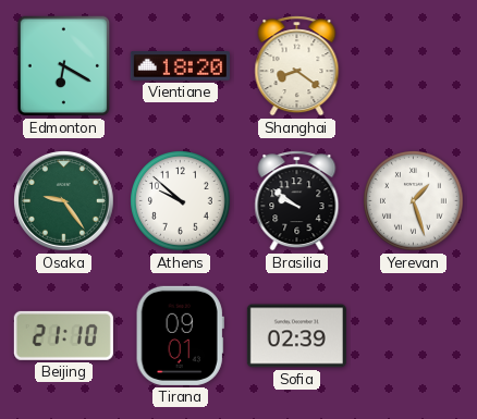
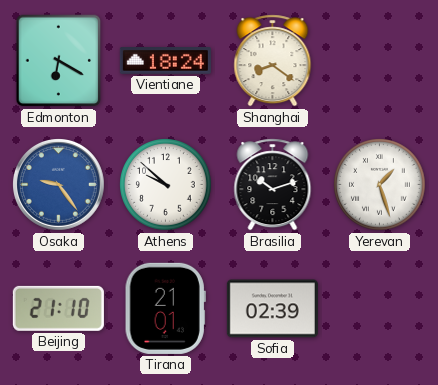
Vientiane: 18:20 -> 18:24 (165, 61)
Osaka dial: green -> blue (59, 185)
Brasilia: 9:51 -> 10:12 (273, 185)
Tirana: 09:01 -> 21:01 (165, 308)
